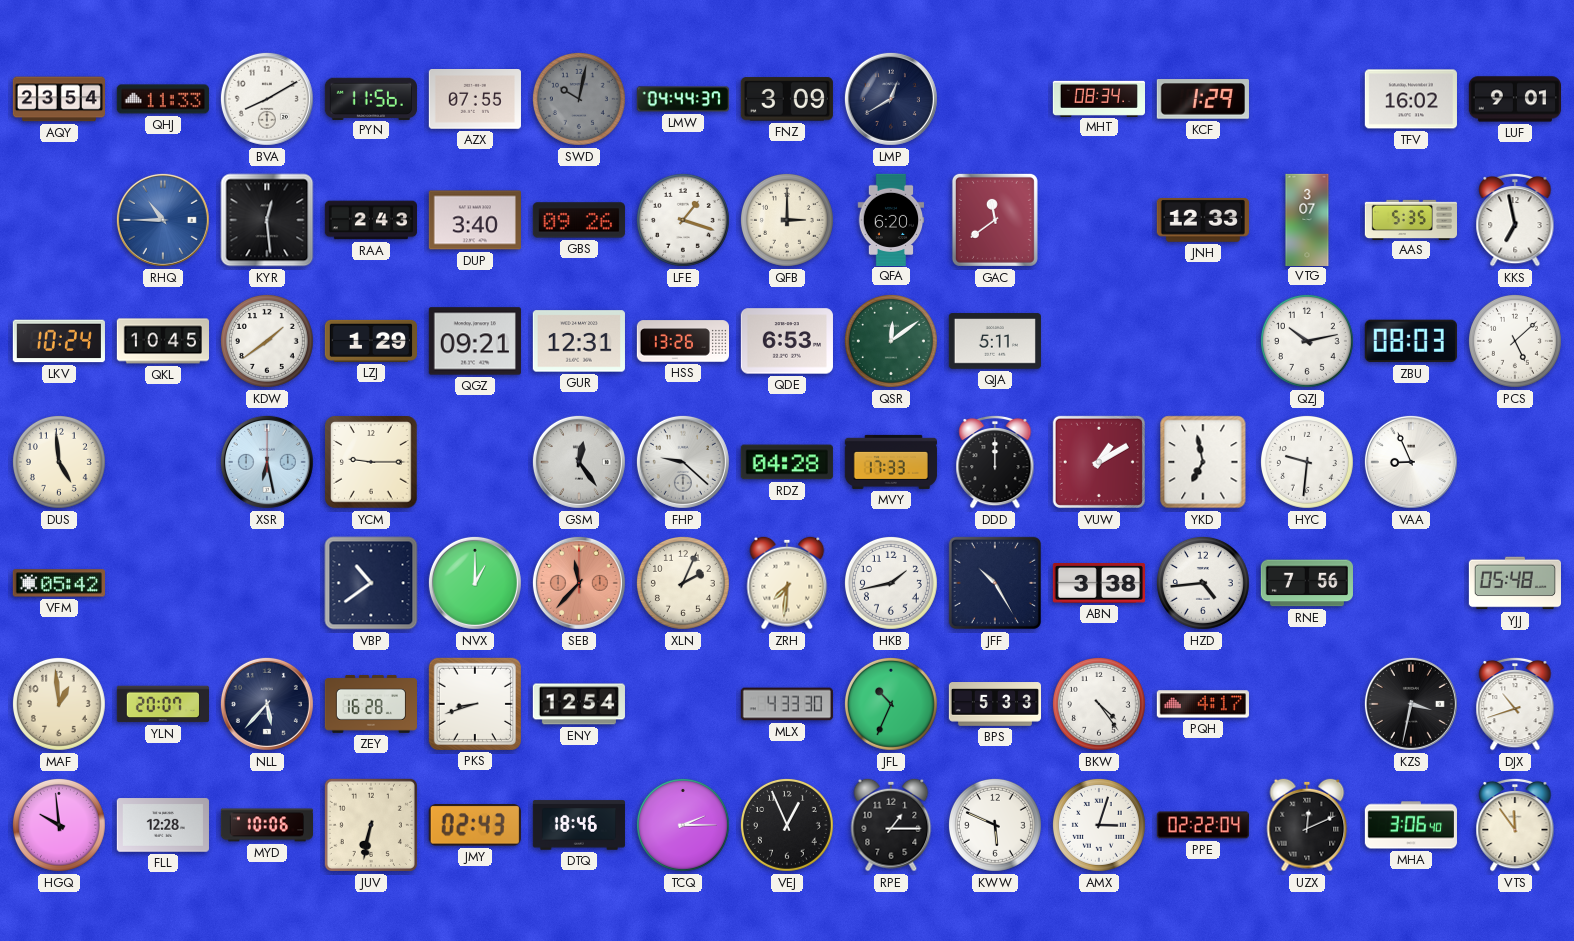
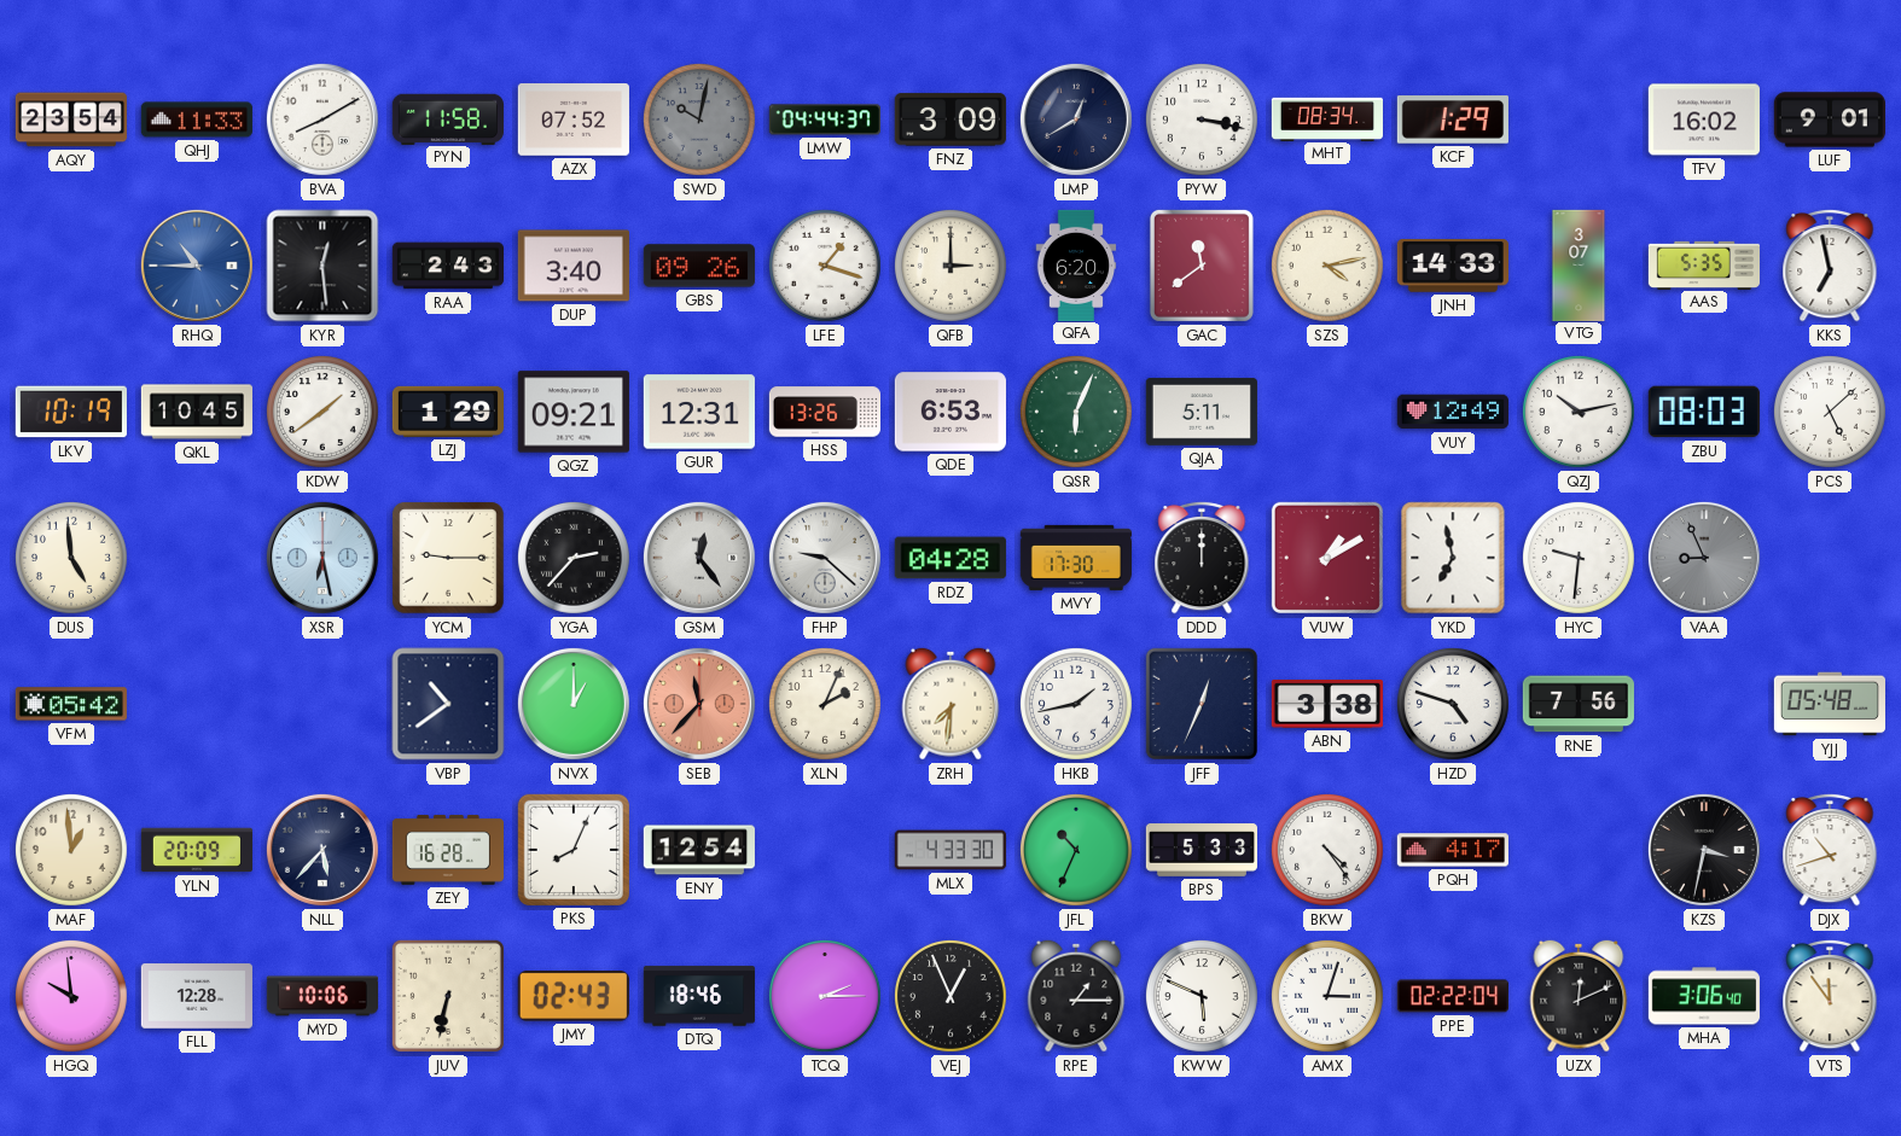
PYN: 11:56 -> 11:58 (448, 118)
AZX: 07:55 -> 07:52 (574, 121)
PYW: none -> 3:17 (1202, 120)
SZS: none -> 4:13 (1327, 266)
JNH: 12:33 -> 14:33 (1453, 267)
LKV: 10:24 -> 10:19 (71, 412)
QSR: 12:09 -> 6:04 (1076, 412)
VUY: none -> 12:49 (1453, 412)
YGA: none -> 2:37 (574, 558)
MVY: 17:33 -> 17:30 (1076, 558)
VAA dial: white -> grey (1704, 558)
JFF: 10:25 -> 12:34 (1202, 704)
HZD: 4:44 -> 4:48 (1453, 704)
YLN: 20:07 -> 20:09 (196, 850)
PKS: 8:42 -> 8:04 (574, 850)
